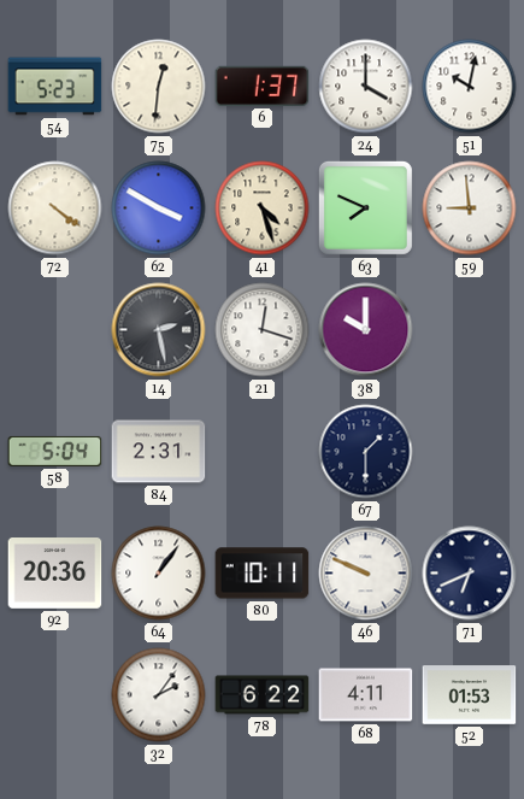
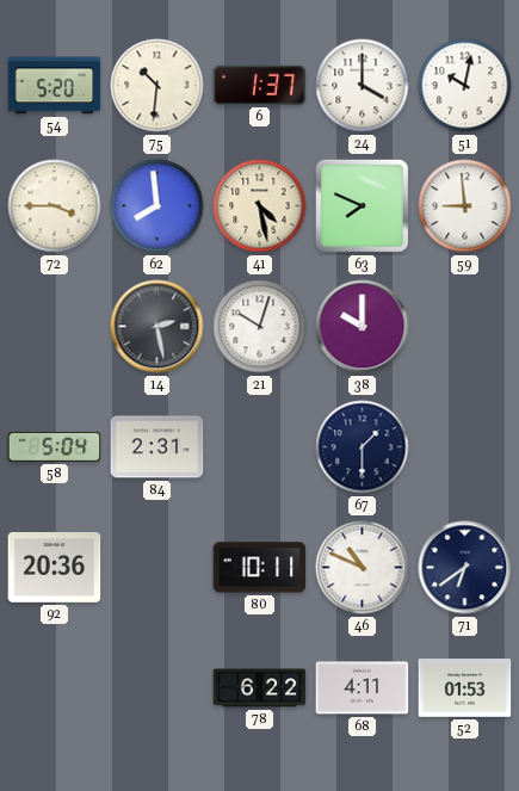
54: 5:23 -> 5:20 (55, 86)
75: 12:31 -> 10:31 (157, 86)
72: 4:21 -> 3:45 (55, 206)
62: 3:50 -> 7:59 (157, 206)
41: 4:27 -> 4:28 (260, 206)
21: 12:18 -> 10:03 (260, 327)
64: 1:06 -> none (159, 574)
46: 9:49 -> 10:49 (363, 568)
71: 6:41 -> 6:39 (465, 568)
32: 2:06 -> none (159, 695)
